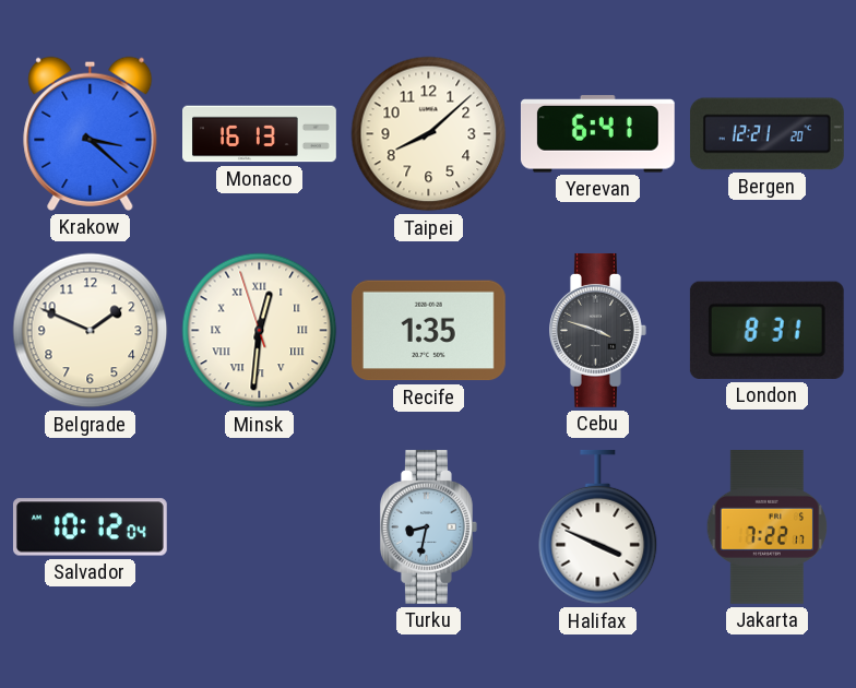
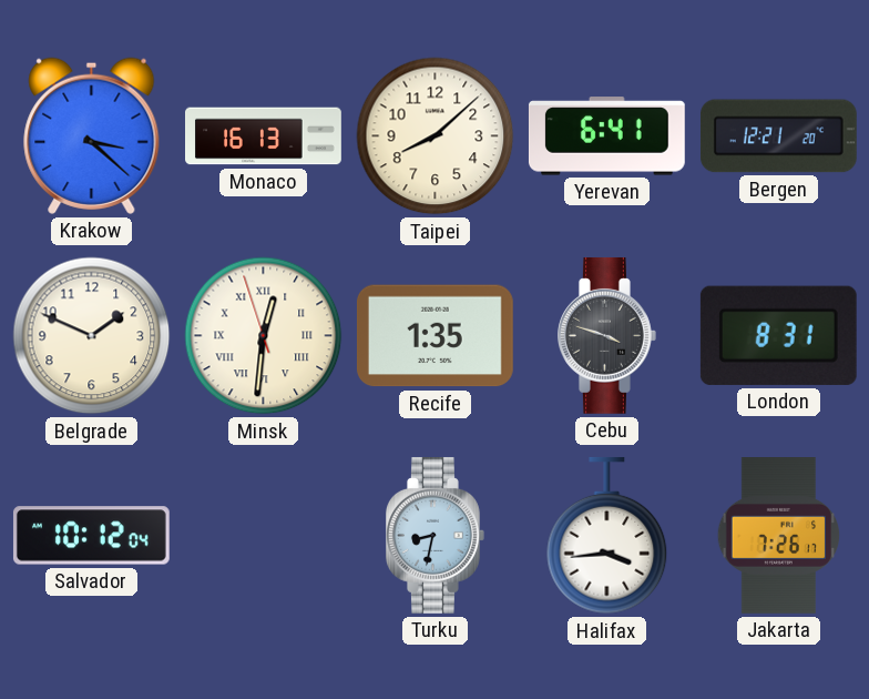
Halifax: 3:49 -> 3:44 (607, 536)
Jakarta: 7:22 -> 7:26 (778, 536)
